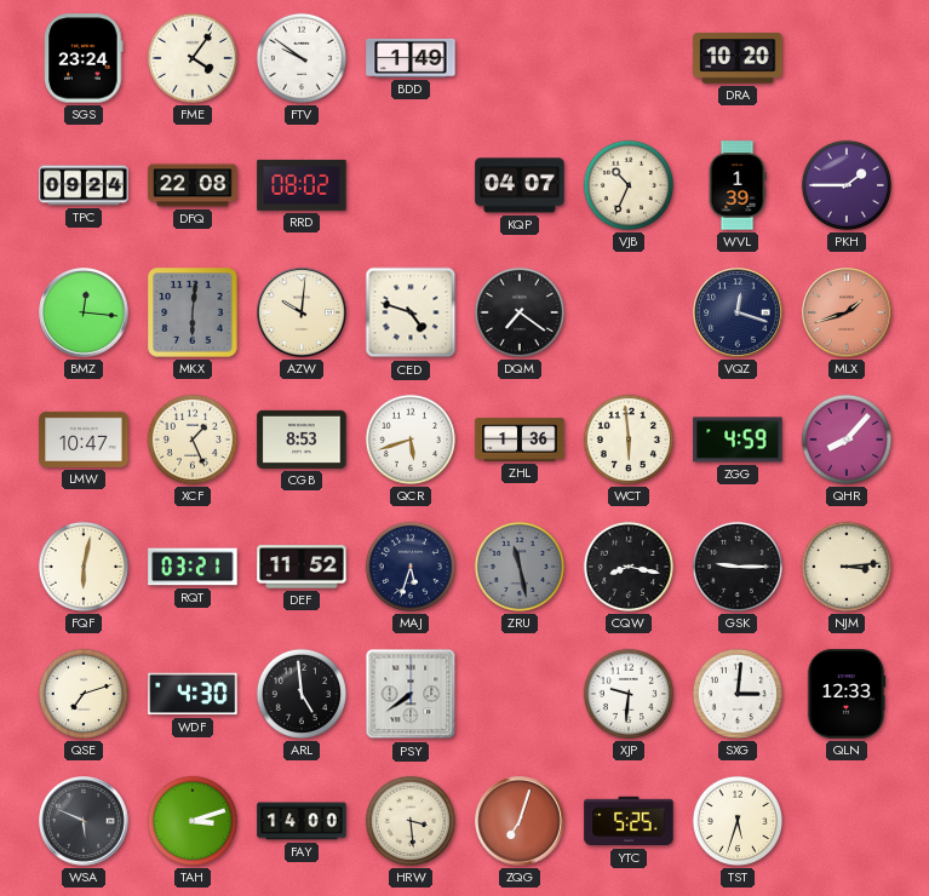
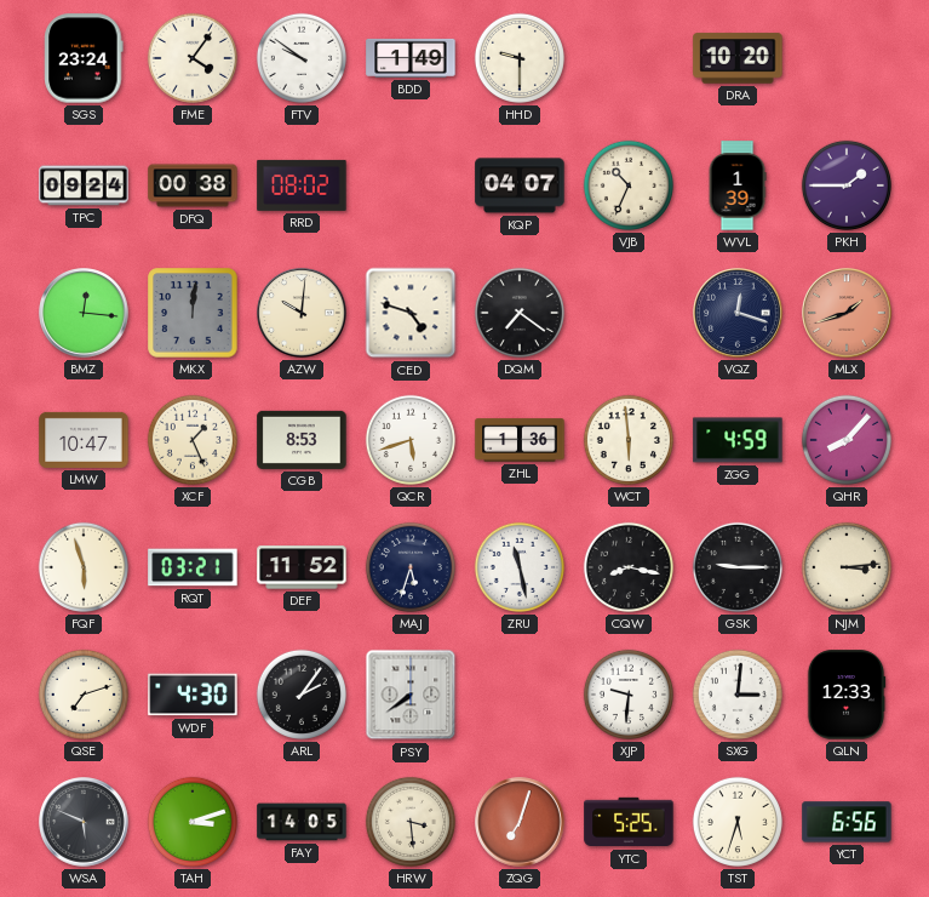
HHD: none -> 9:30 (520, 58)
DFQ: 22:08 -> 00:38 (193, 185)
MKX: 6:01 -> 12:01 (193, 313)
FQF: 6:02 -> 5:57 (84, 567)
ZRU dial: grey -> white (520, 567)
ARL: 4:59 -> 2:06 (302, 695)
FAY: 14:00 -> 14:05 (302, 822)
YCT: none -> 6:56 (847, 822)
